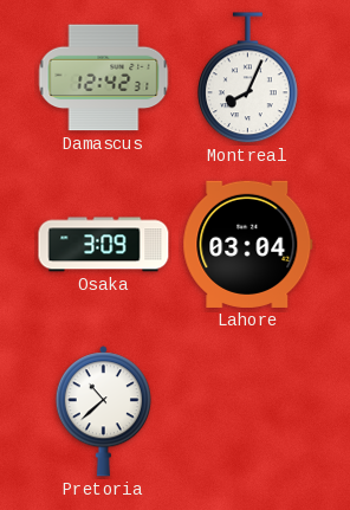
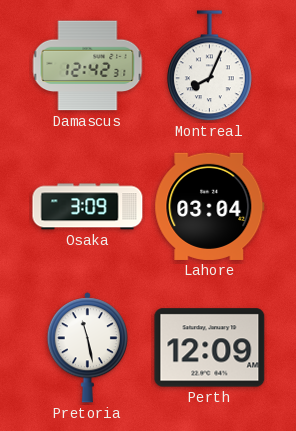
Pretoria: 10:38 -> 11:28 (87, 348)
Perth: none -> 12:09 (210, 348)
